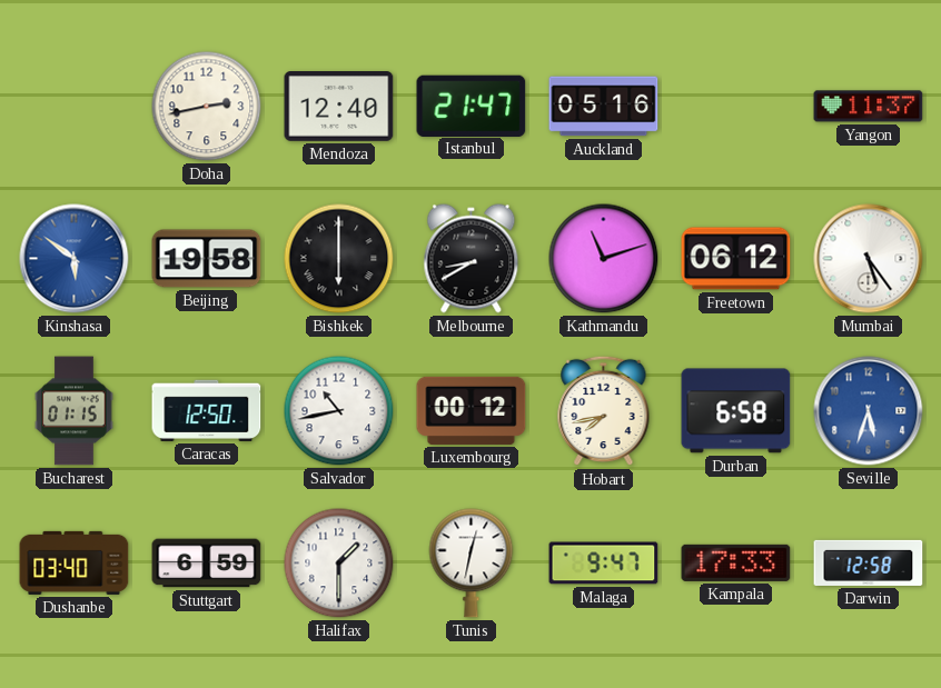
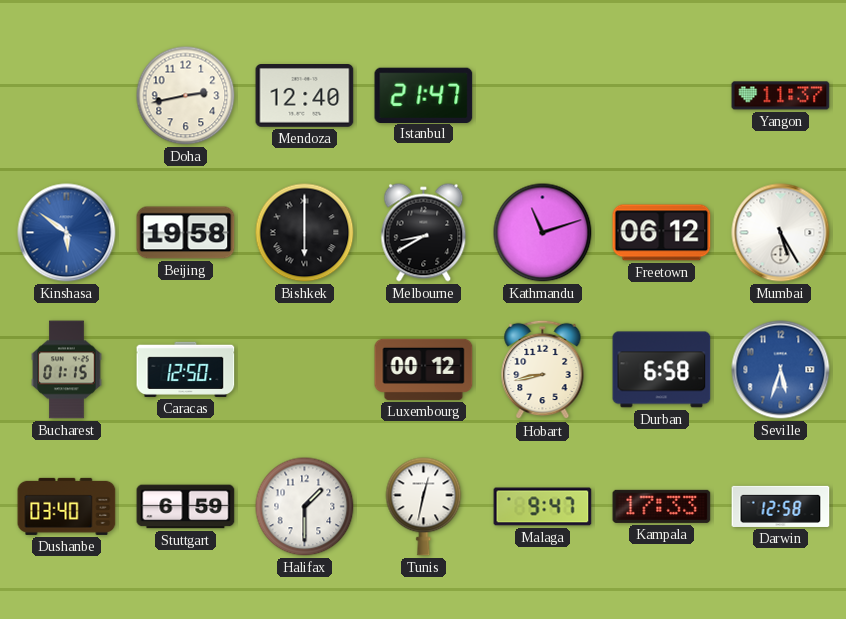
Auckland: 05:16 -> none (604, 107)
Mumbai: 5:24 -> 5:25 (781, 233)
Salvador: 10:43 -> none (339, 411)
Hobart: 7:43 -> 8:43 (543, 370)
